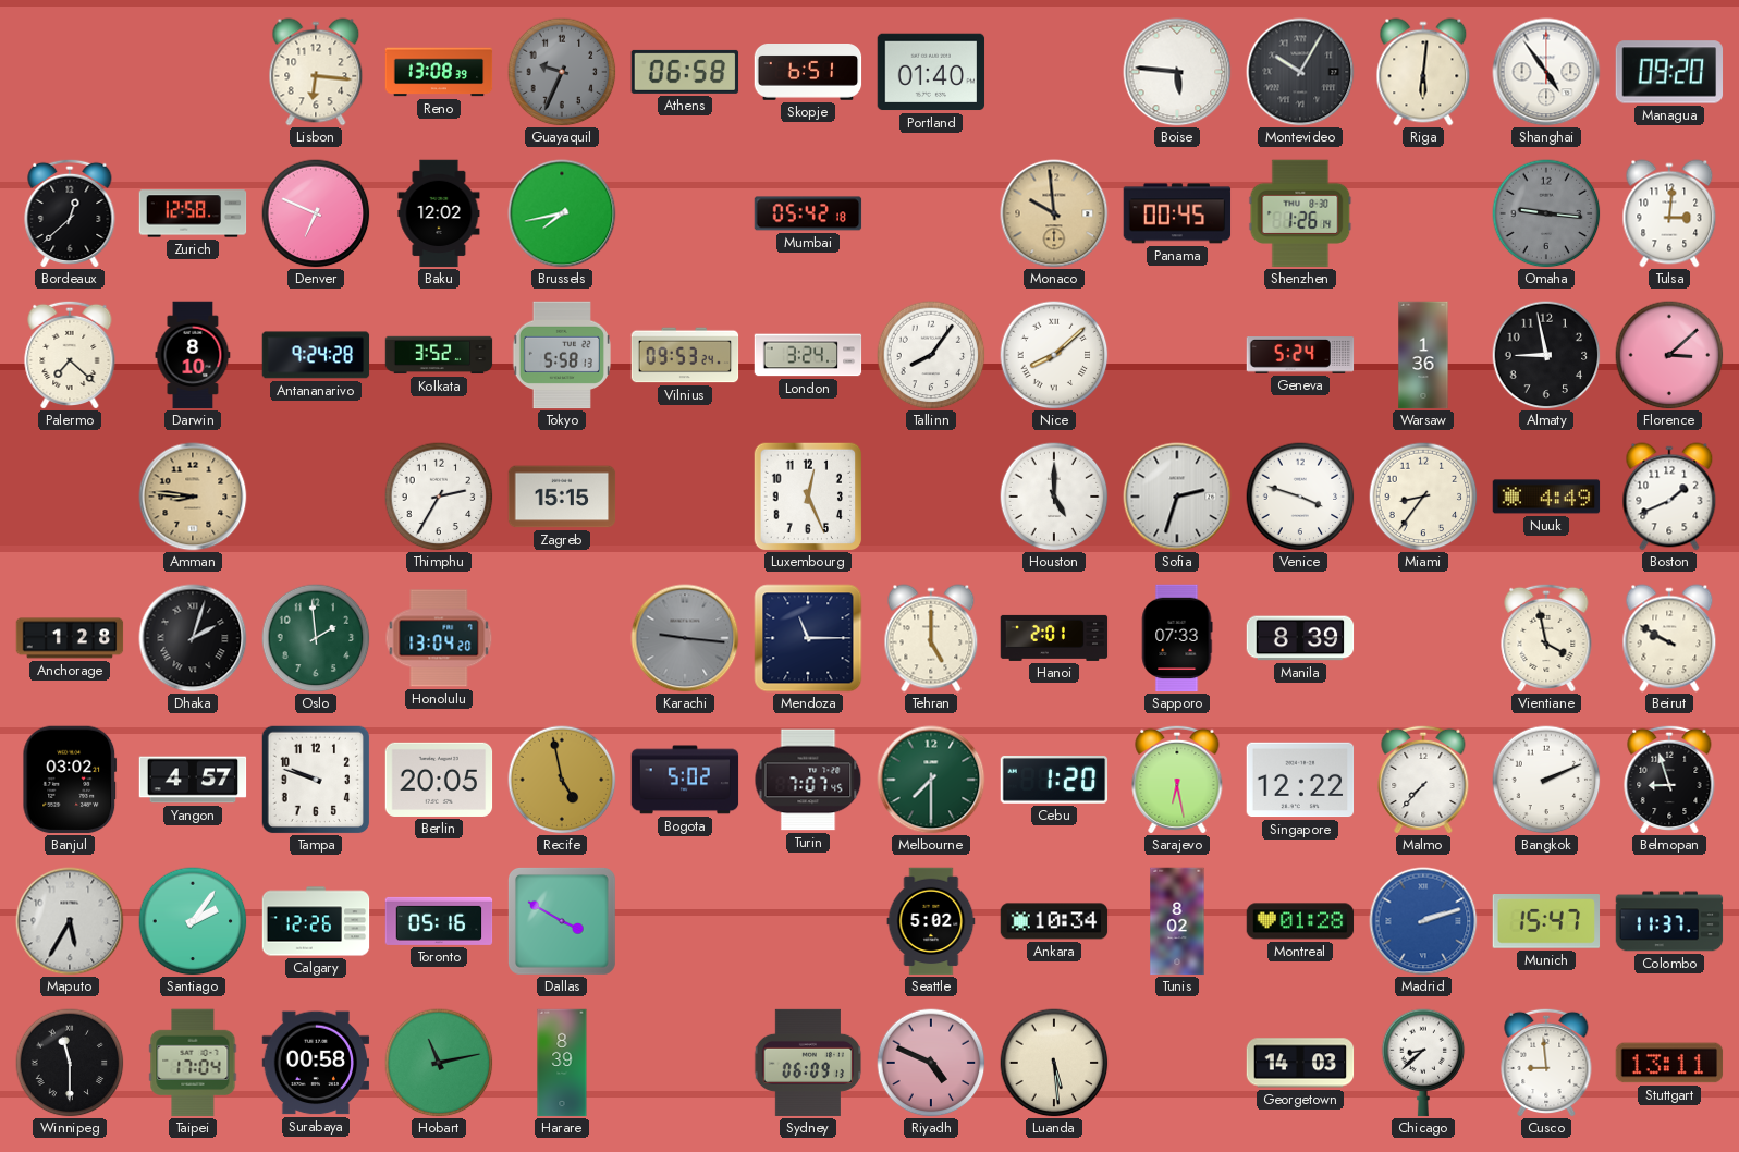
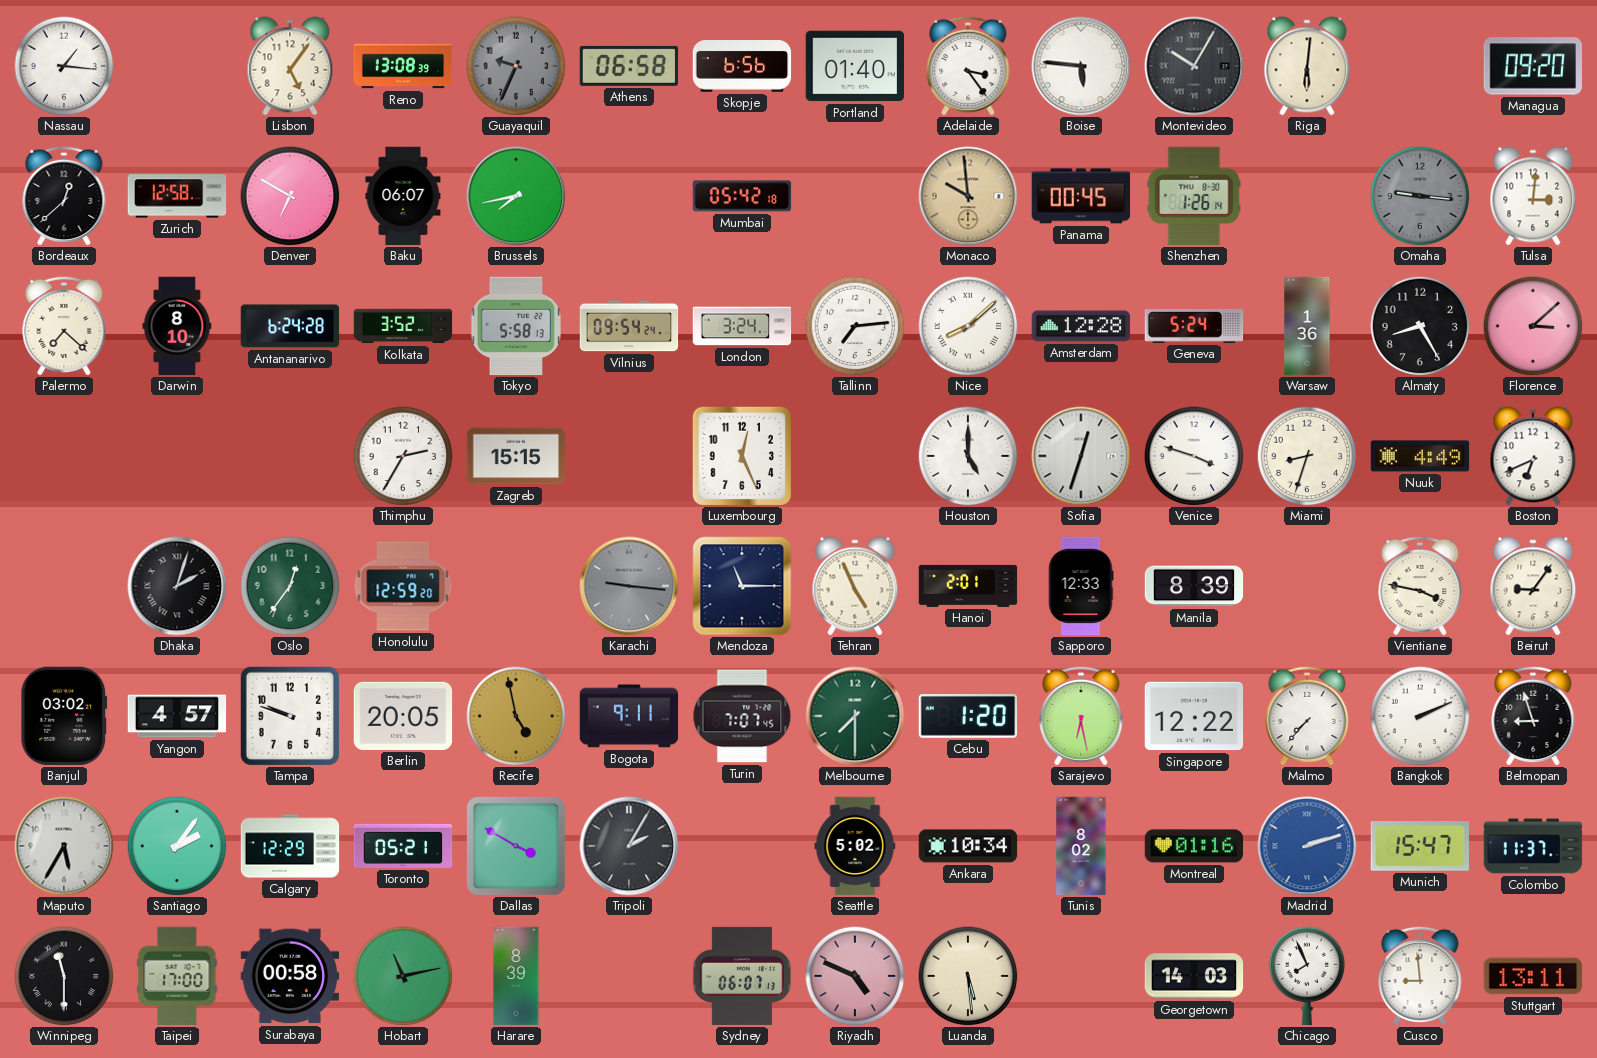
Nassau: none -> 1:16 (64, 66)
Lisbon: 6:16 -> 5:06 (290, 66)
Skopje: 6:51 -> 6:56 (742, 67)
Adelaide: none -> 3:24 (968, 66)
Shanghai: 4:54 -> none (1546, 72)
Denver: 6:49 -> 6:50 (290, 196)
Baku: 12:02 -> 06:07 (403, 196)
Antananarivo: 9:24 -> 6:24 (290, 326)
Vilnius: 09:53 -> 09:54 (629, 326)
Tallinn: 8:06 -> 7:14 (855, 326)
Amsterdam: none -> 12:28 (1081, 326)
Almaty: 8:58 -> 8:25 (1420, 326)
Amman: 8:46 -> none (193, 497)
Sofia: 2:33 -> 12:33 (1081, 456)
Miami: 8:36 -> 8:33 (1307, 456)
Boston: 1:41 -> 6:41 (1533, 456)
Anchorage: 1:28 -> none (70, 638)
Oslo: 1:59 -> 12:36 (290, 586)
Honolulu: 13:04 -> 12:59 (403, 586)
Tehran: 5:00 -> 4:56 (855, 586)
Sapporo: 07:33 -> 12:33 (1081, 586)
Vientiane: 3:58 -> 3:47 (1420, 586)
Beirut: 9:50 -> 9:06 (1533, 586)
Bogota: 5:02 -> 9:11 (629, 716)
Calgary: 12:26 -> 12:29 (290, 846)
Toronto: 05:16 -> 05:21 (403, 846)
Tripoli: none -> 2:05 (629, 846)
Montreal: 01:28 -> 01:16 (1194, 846)
Taipei: 17:04 -> 17:00 (177, 976)
Sydney: 06:09 -> 06:07 (742, 976)
Chicago: 8:38 -> 7:56 (1307, 976)
